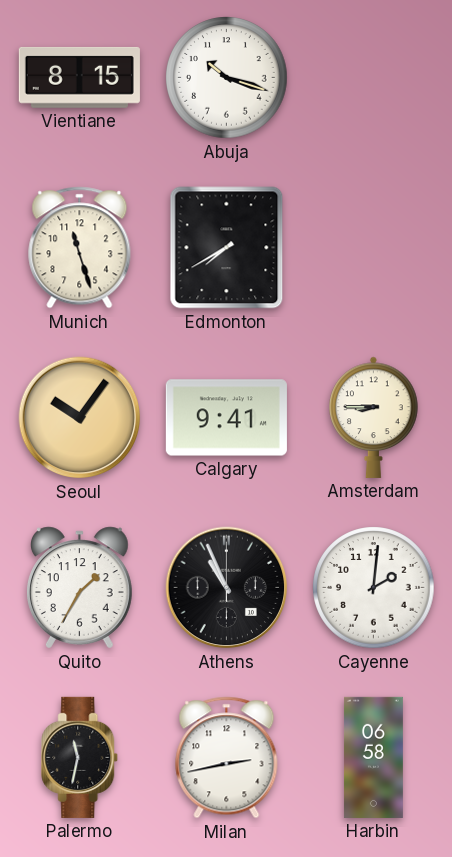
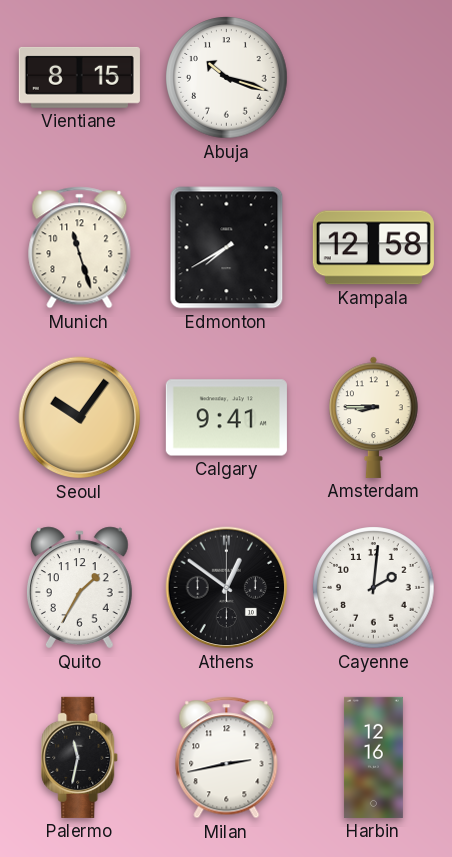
Kampala: none -> 12:58 (373, 248)
Athens: 10:56 -> 12:51 (227, 588)
Harbin: 06:58 -> 12:16 (373, 757)
